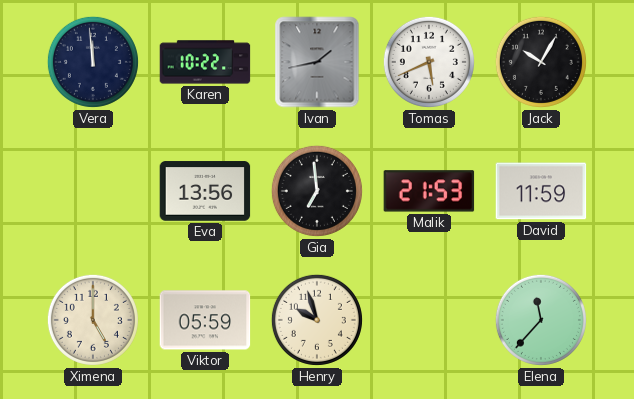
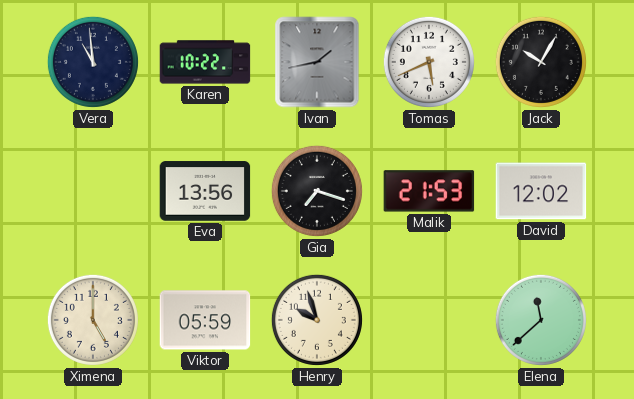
Vera: 11:59 -> 10:59 (93, 62)
Gia: 6:59 -> 7:18 (317, 191)
David: 11:59 -> 12:02 (541, 191)
Elena: 11:37 -> 11:38 (541, 320)
